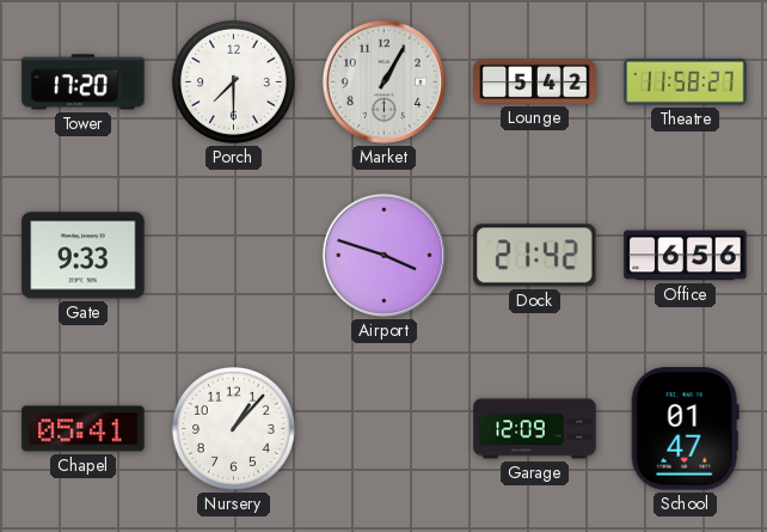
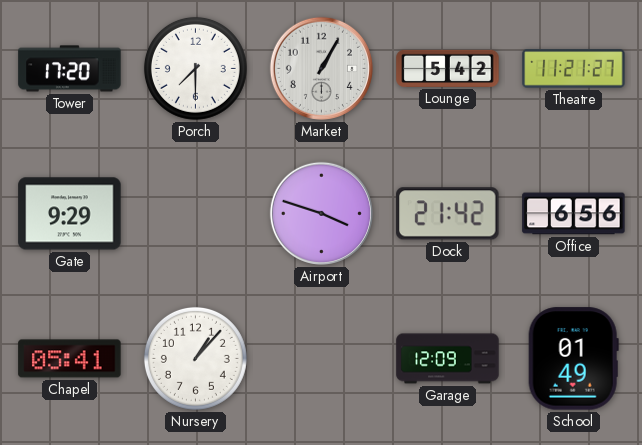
Theatre: 11:58 -> 11:21 (574, 69)
Gate: 9:33 -> 9:29 (70, 214)
School: 01:47 -> 01:49 (573, 359)
